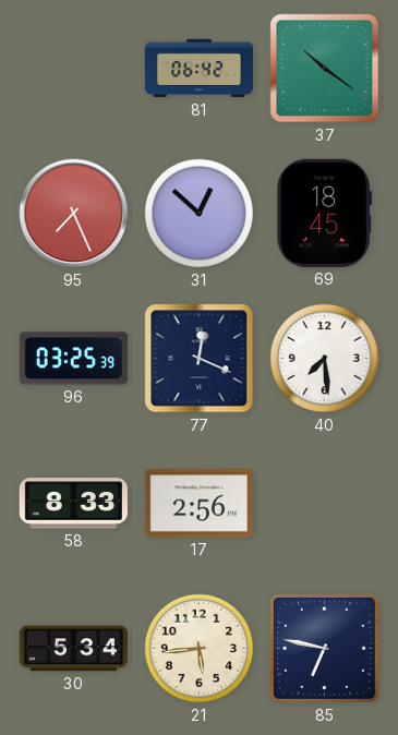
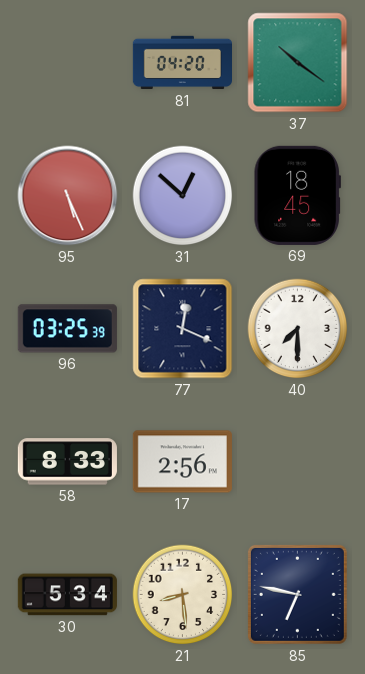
81: 06:42 -> 04:20 (182, 63)
95: 7:26 -> 5:26 (68, 196)
40: 7:29 -> 7:30 (298, 329)
21: 5:44 -> 8:29 (183, 595)
